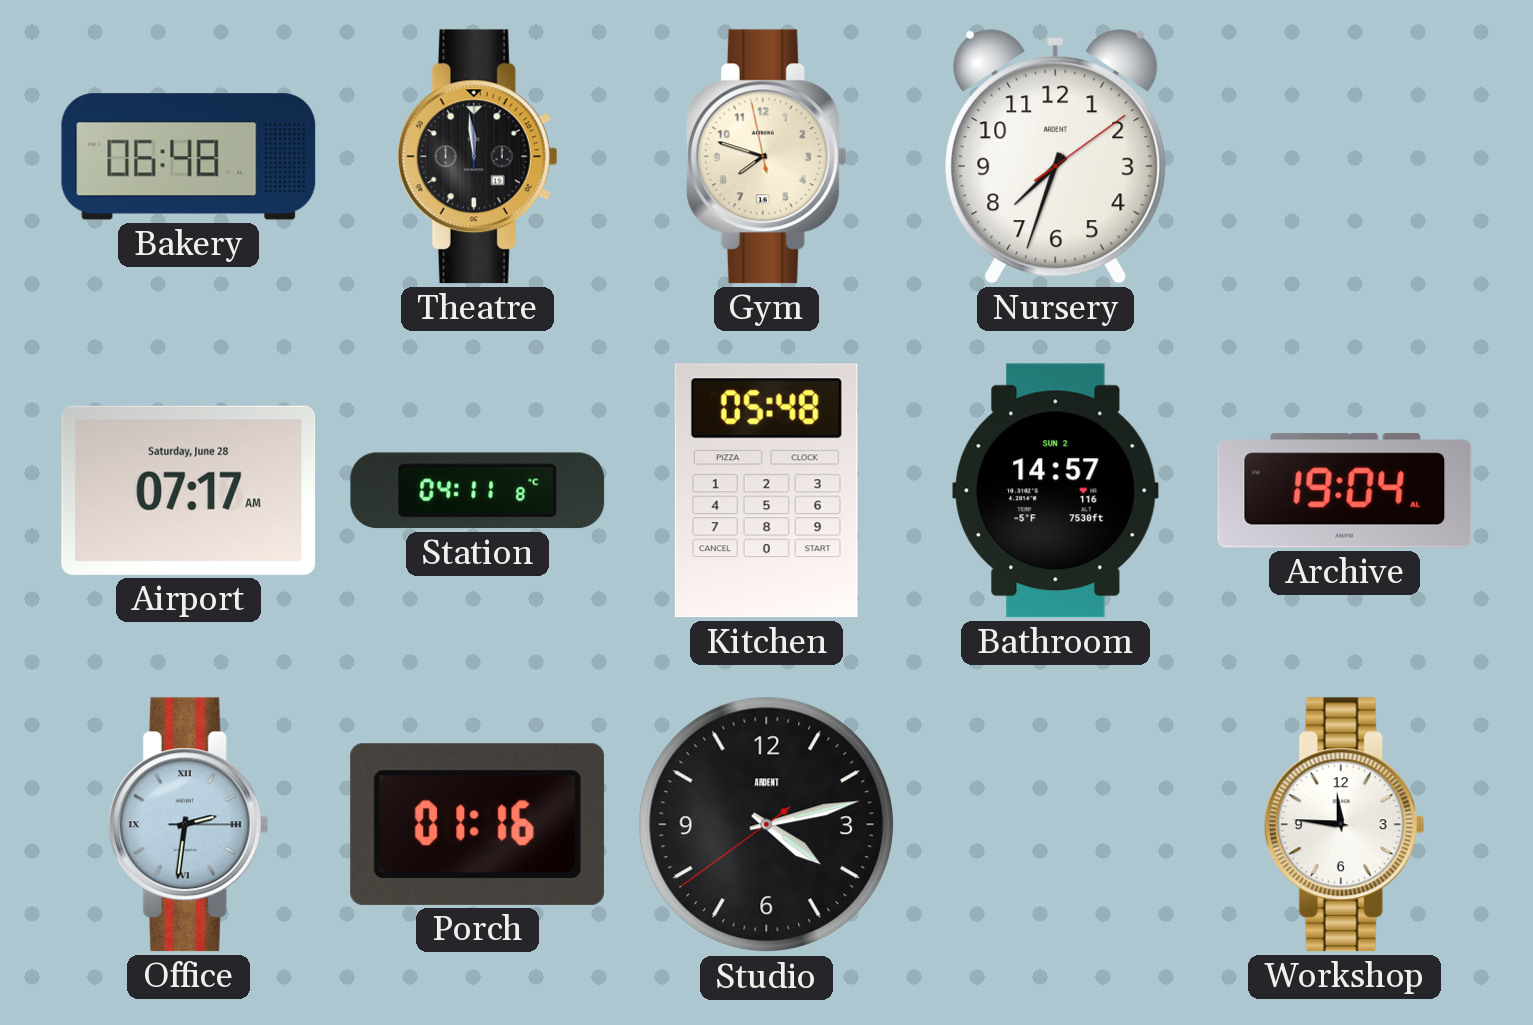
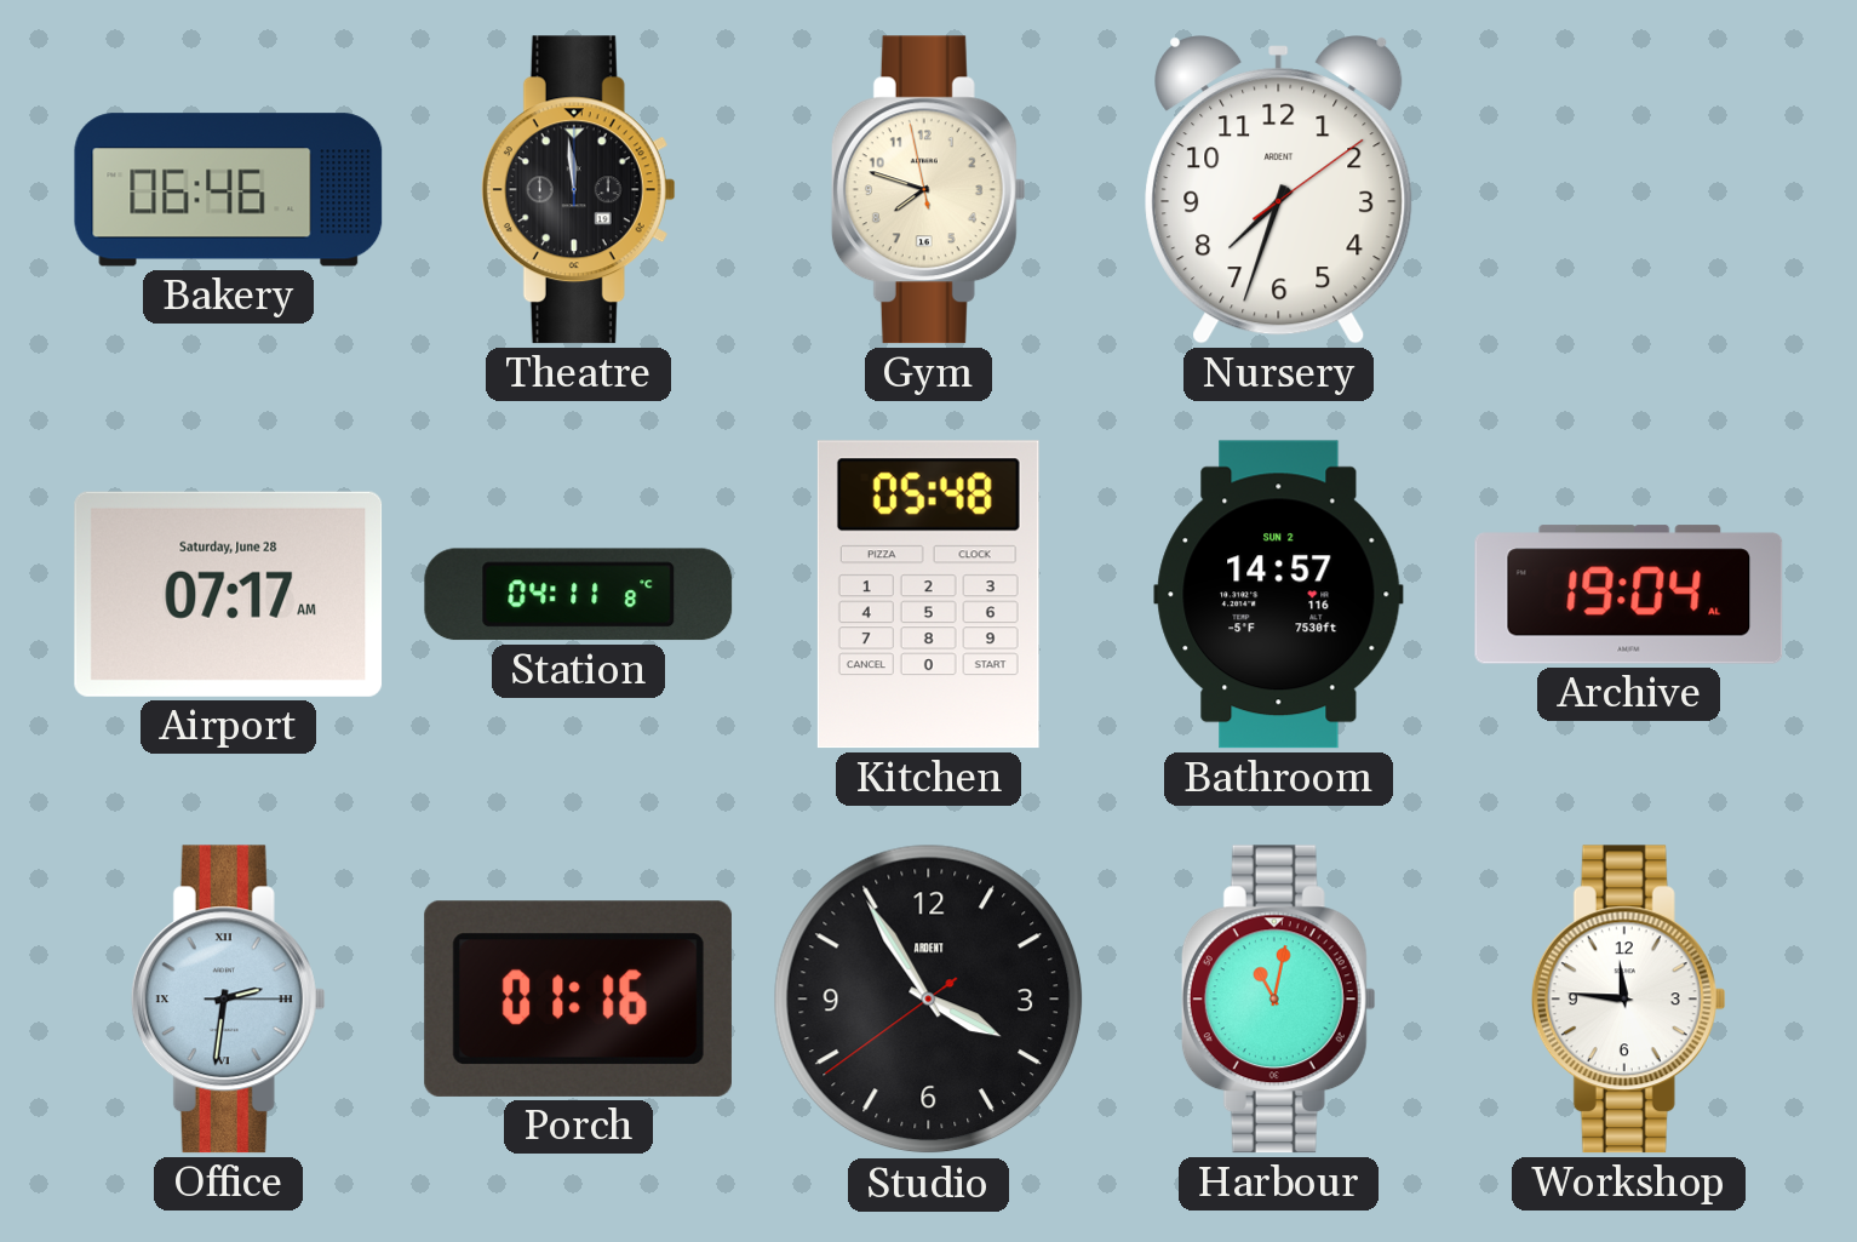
Bakery: 06:48 -> 06:46 (229, 190)
Studio: 4:12 -> 3:54 (929, 1000)
Harbour: none -> 11:02 (1278, 1000)
